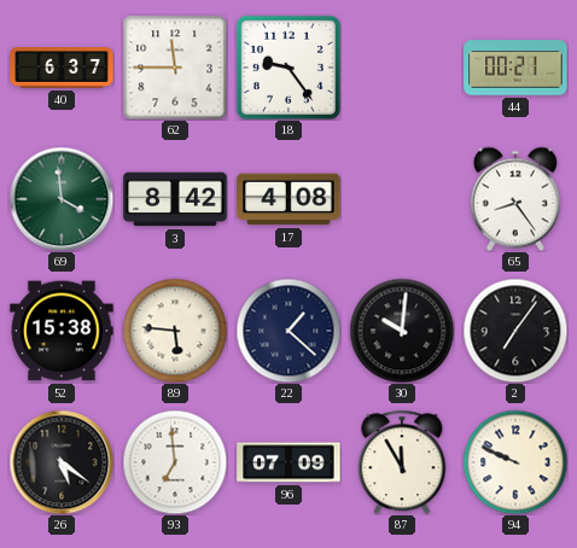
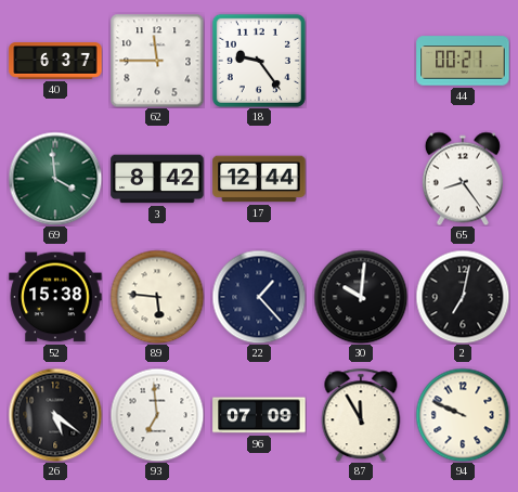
17: 4:08 -> 12:44 (259, 179)
22: 1:22 -> 1:23 (259, 297)
2: 7:06 -> 7:02 (463, 297)
